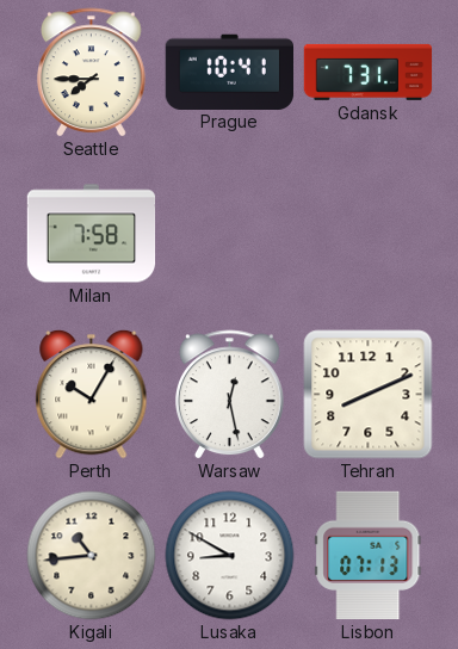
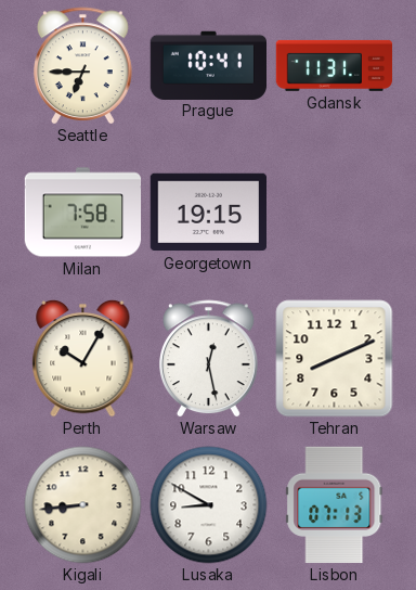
Seattle: 7:45 -> 6:45 (83, 66)
Gdansk: 7:31 -> 11:31 (335, 65)
Georgetown: none -> 19:15 (209, 213)
Kigali: 10:44 -> 8:44 (83, 505)
